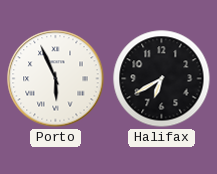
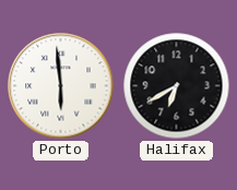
Porto: 5:56 -> 5:59 (61, 86)
